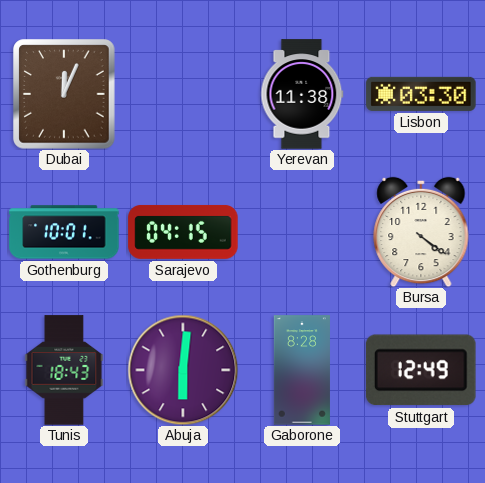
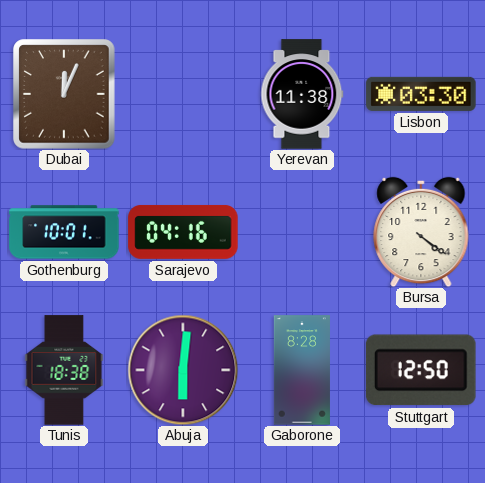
Sarajevo: 04:15 -> 04:16 (183, 232)
Tunis: 18:43 -> 18:38 (64, 370)
Stuttgart: 12:49 -> 12:50 (421, 370)
